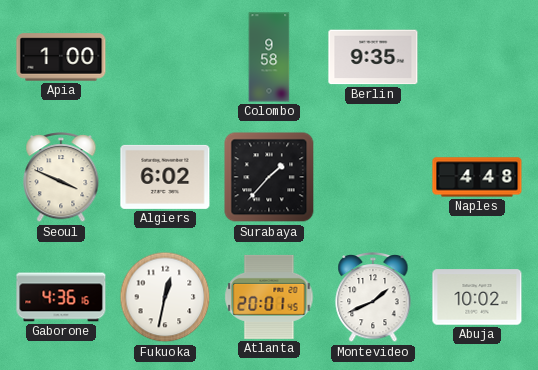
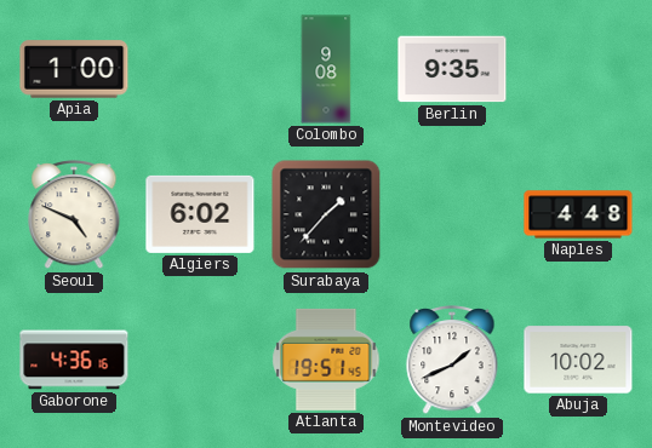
Colombo: 9:58 -> 9:08 (326, 69)
Seoul: 3:49 -> 4:49 (74, 216)
Fukuoka: 12:32 -> none (165, 297)
Atlanta: 20:01 -> 19:51 (326, 360)
